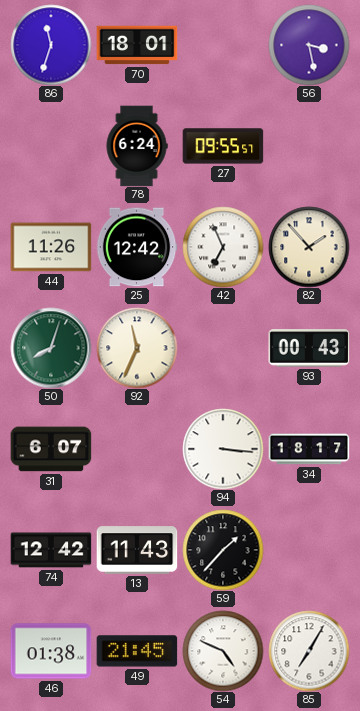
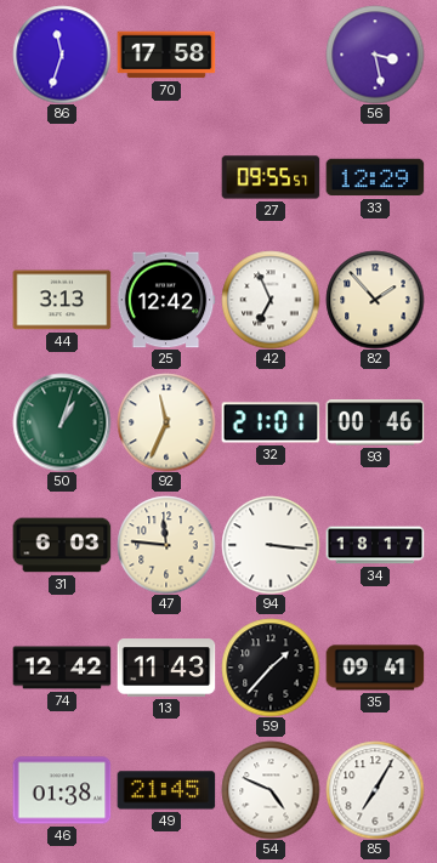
70: 18:01 -> 17:58 (166, 55)
78: 6:24 -> none (137, 146)
33: none -> 12:29 (375, 177)
44: 11:26 -> 3:13 (62, 300)
50: 8:03 -> 1:03 (62, 422)
32: none -> 21:01 (271, 422)
93: 00:43 -> 00:46 (375, 422)
31: 6:07 -> 6:03 (62, 545)
47: none -> 11:46 (166, 545)
35: none -> 09:41 (375, 668)
